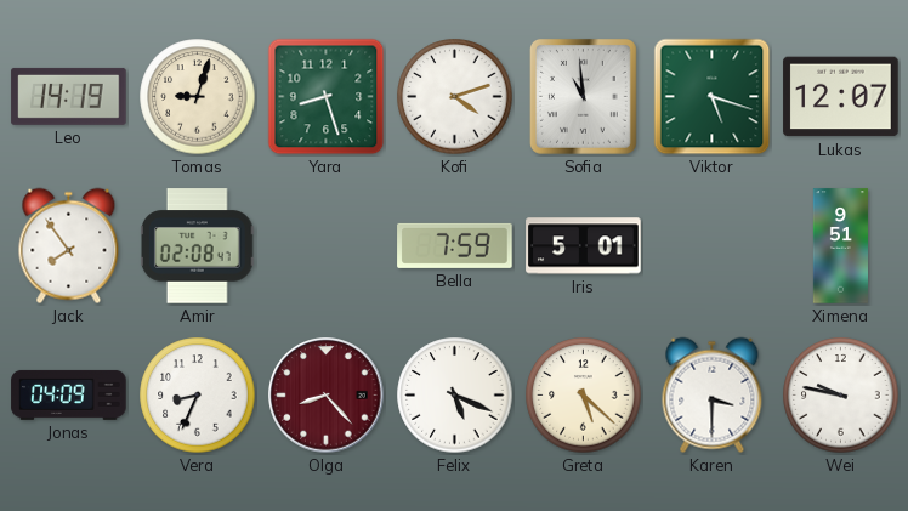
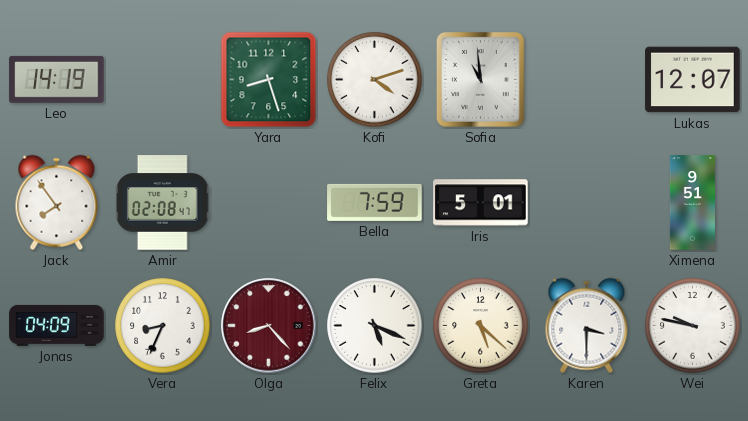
Tomas: 9:03 -> none (198, 97)
Viktor: 5:18 -> none (713, 97)
